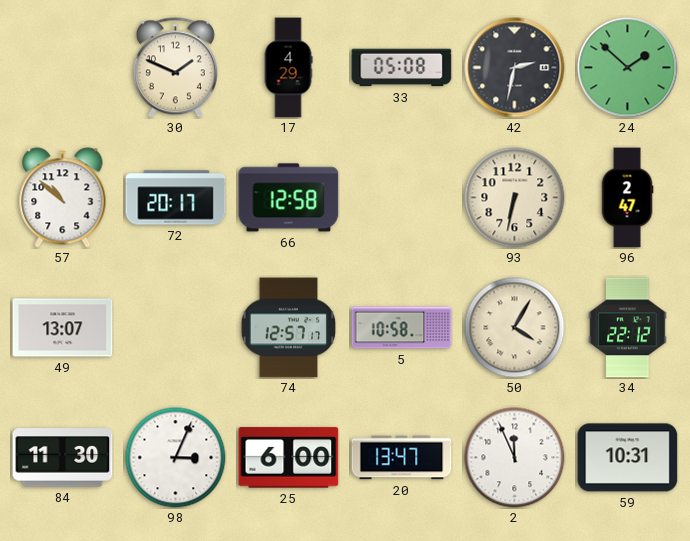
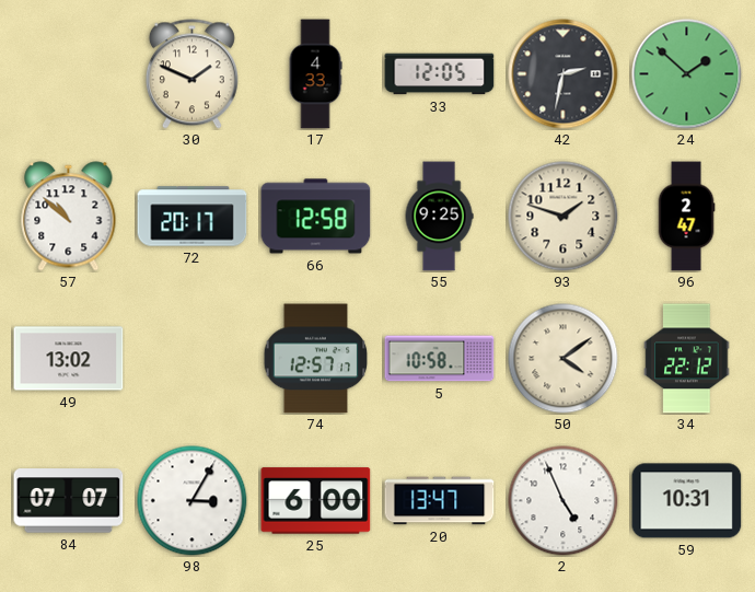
17: 4:29 -> 4:33 (315, 74)
33: 05:08 -> 12:05 (440, 74)
55: none -> 9:25 (439, 217)
93: 6:32 -> 1:48 (564, 217)
49: 13:07 -> 13:02 (69, 359)
50: 4:05 -> 4:09 (564, 359)
84: 11:30 -> 07:07 (69, 501)
98: 3:04 -> 3:05 (193, 501)
2: 11:56 -> 4:56 (564, 501)
